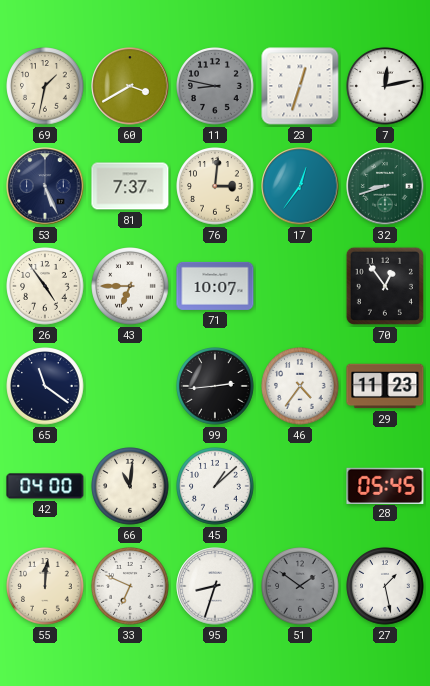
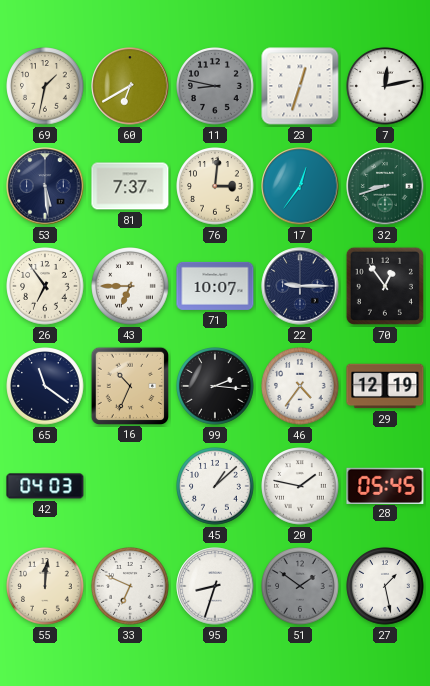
60: 3:40 -> 6:40 (130, 86)
53: 5:26 -> 5:29 (45, 186)
26: 4:54 -> 6:54 (45, 286)
22: none -> 9:15 (300, 286)
16: none -> 10:34 (129, 385)
99: 2:44 -> 2:16 (215, 386)
29: 11:23 -> 12:19 (385, 386)
42: 04:00 -> 04:03 (45, 486)
66: 11:01 -> none (130, 486)
20: none -> 1:47 (300, 486)
